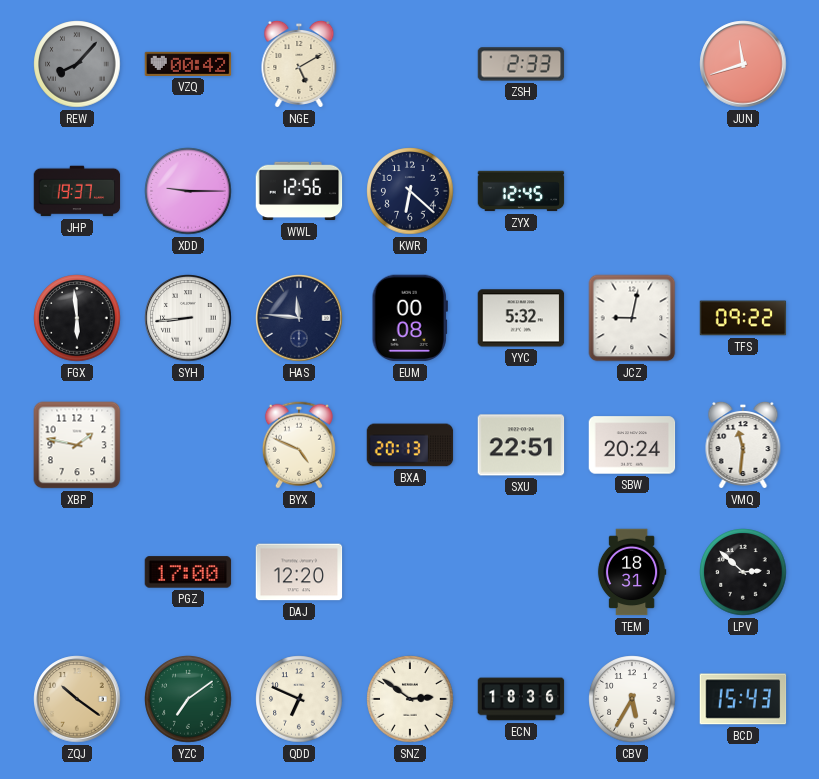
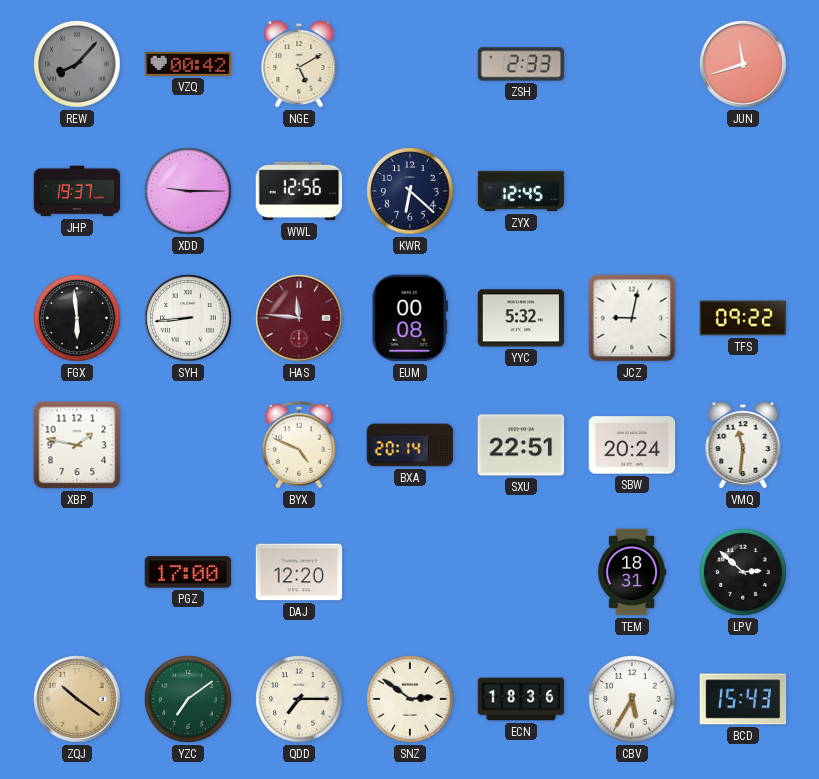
HAS dial: navy -> burgundy (299, 318)
BXA: 20:13 -> 20:14 (410, 445)
QDD: 6:49 -> 7:15 (299, 699)
